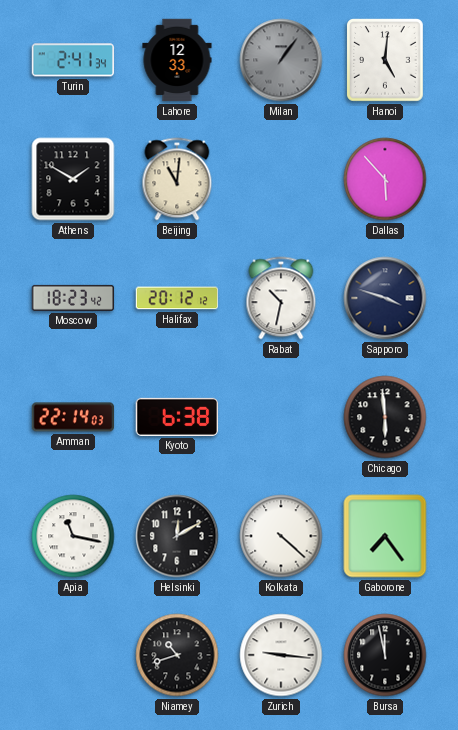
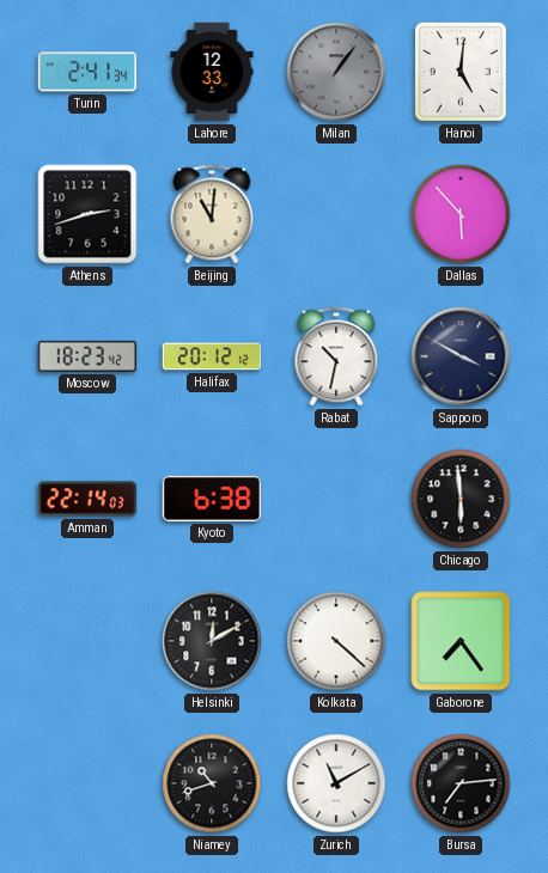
Athens: 1:50 -> 2:42 (87, 214)
Sapporo: 3:48 -> 3:50 (461, 356)
Apia: 11:17 -> none (73, 536)
Zurich: 9:16 -> 11:10 (336, 783)
Bursa: 11:58 -> 7:14 (461, 783)
